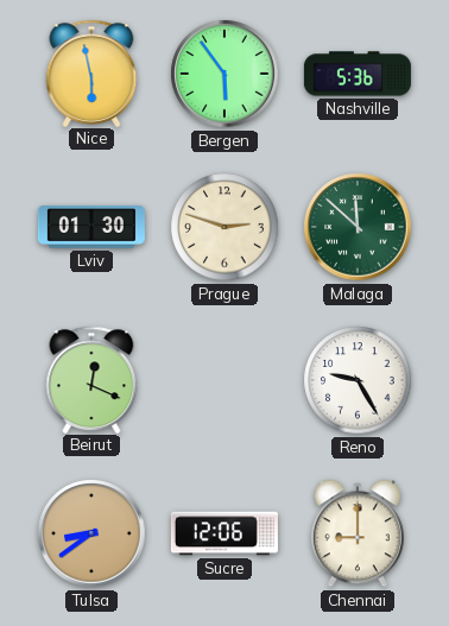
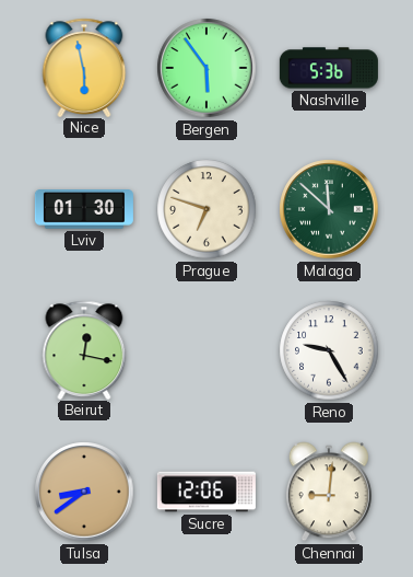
Prague: 2:48 -> 6:48 (206, 209)
Beirut: 12:19 -> 12:17 (84, 349)
Chennai: 9:00 -> 9:01 (329, 492)
